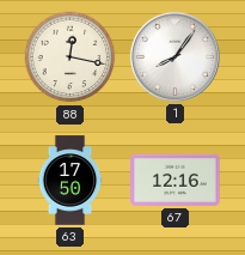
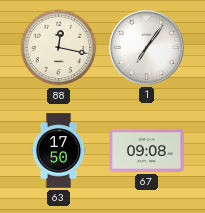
1: 8:06 -> 7:06 (146, 47)
67: 12:16 -> 09:08 (147, 150)
